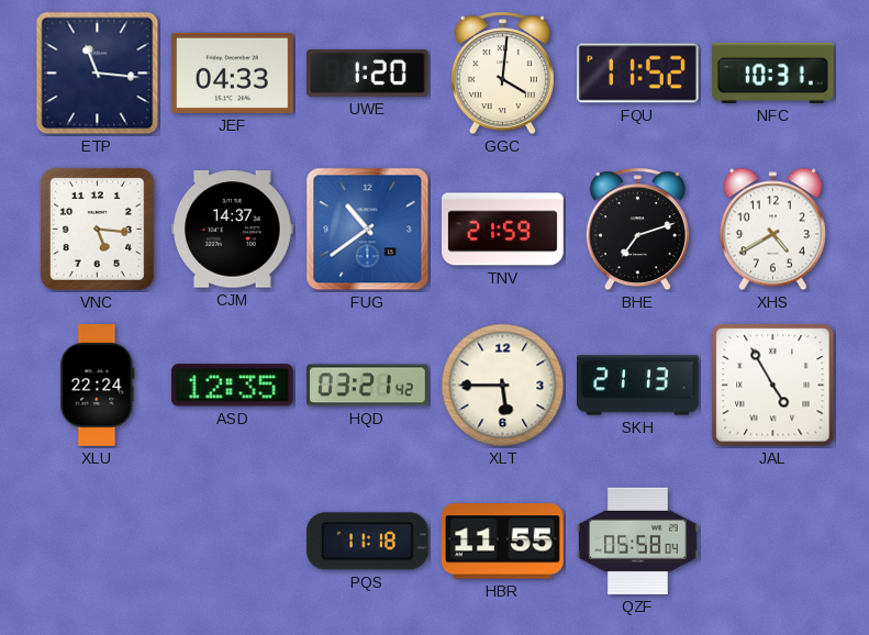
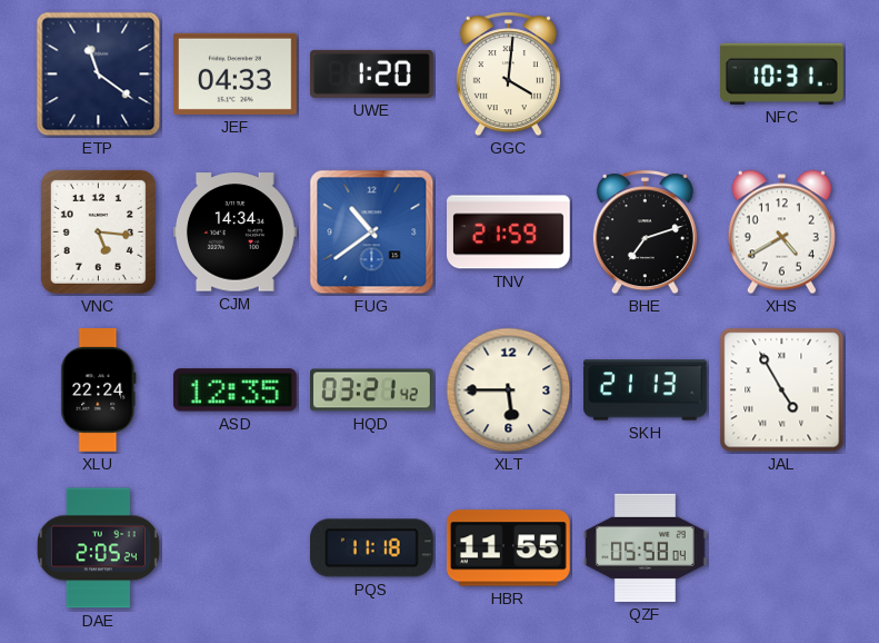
ETP: 11:16 -> 11:21 (99, 75)
FQU: 11:52 -> none (637, 74)
CJM: 14:37 -> 14:34 (236, 233)
DAE: none -> 2:05 (98, 548)
